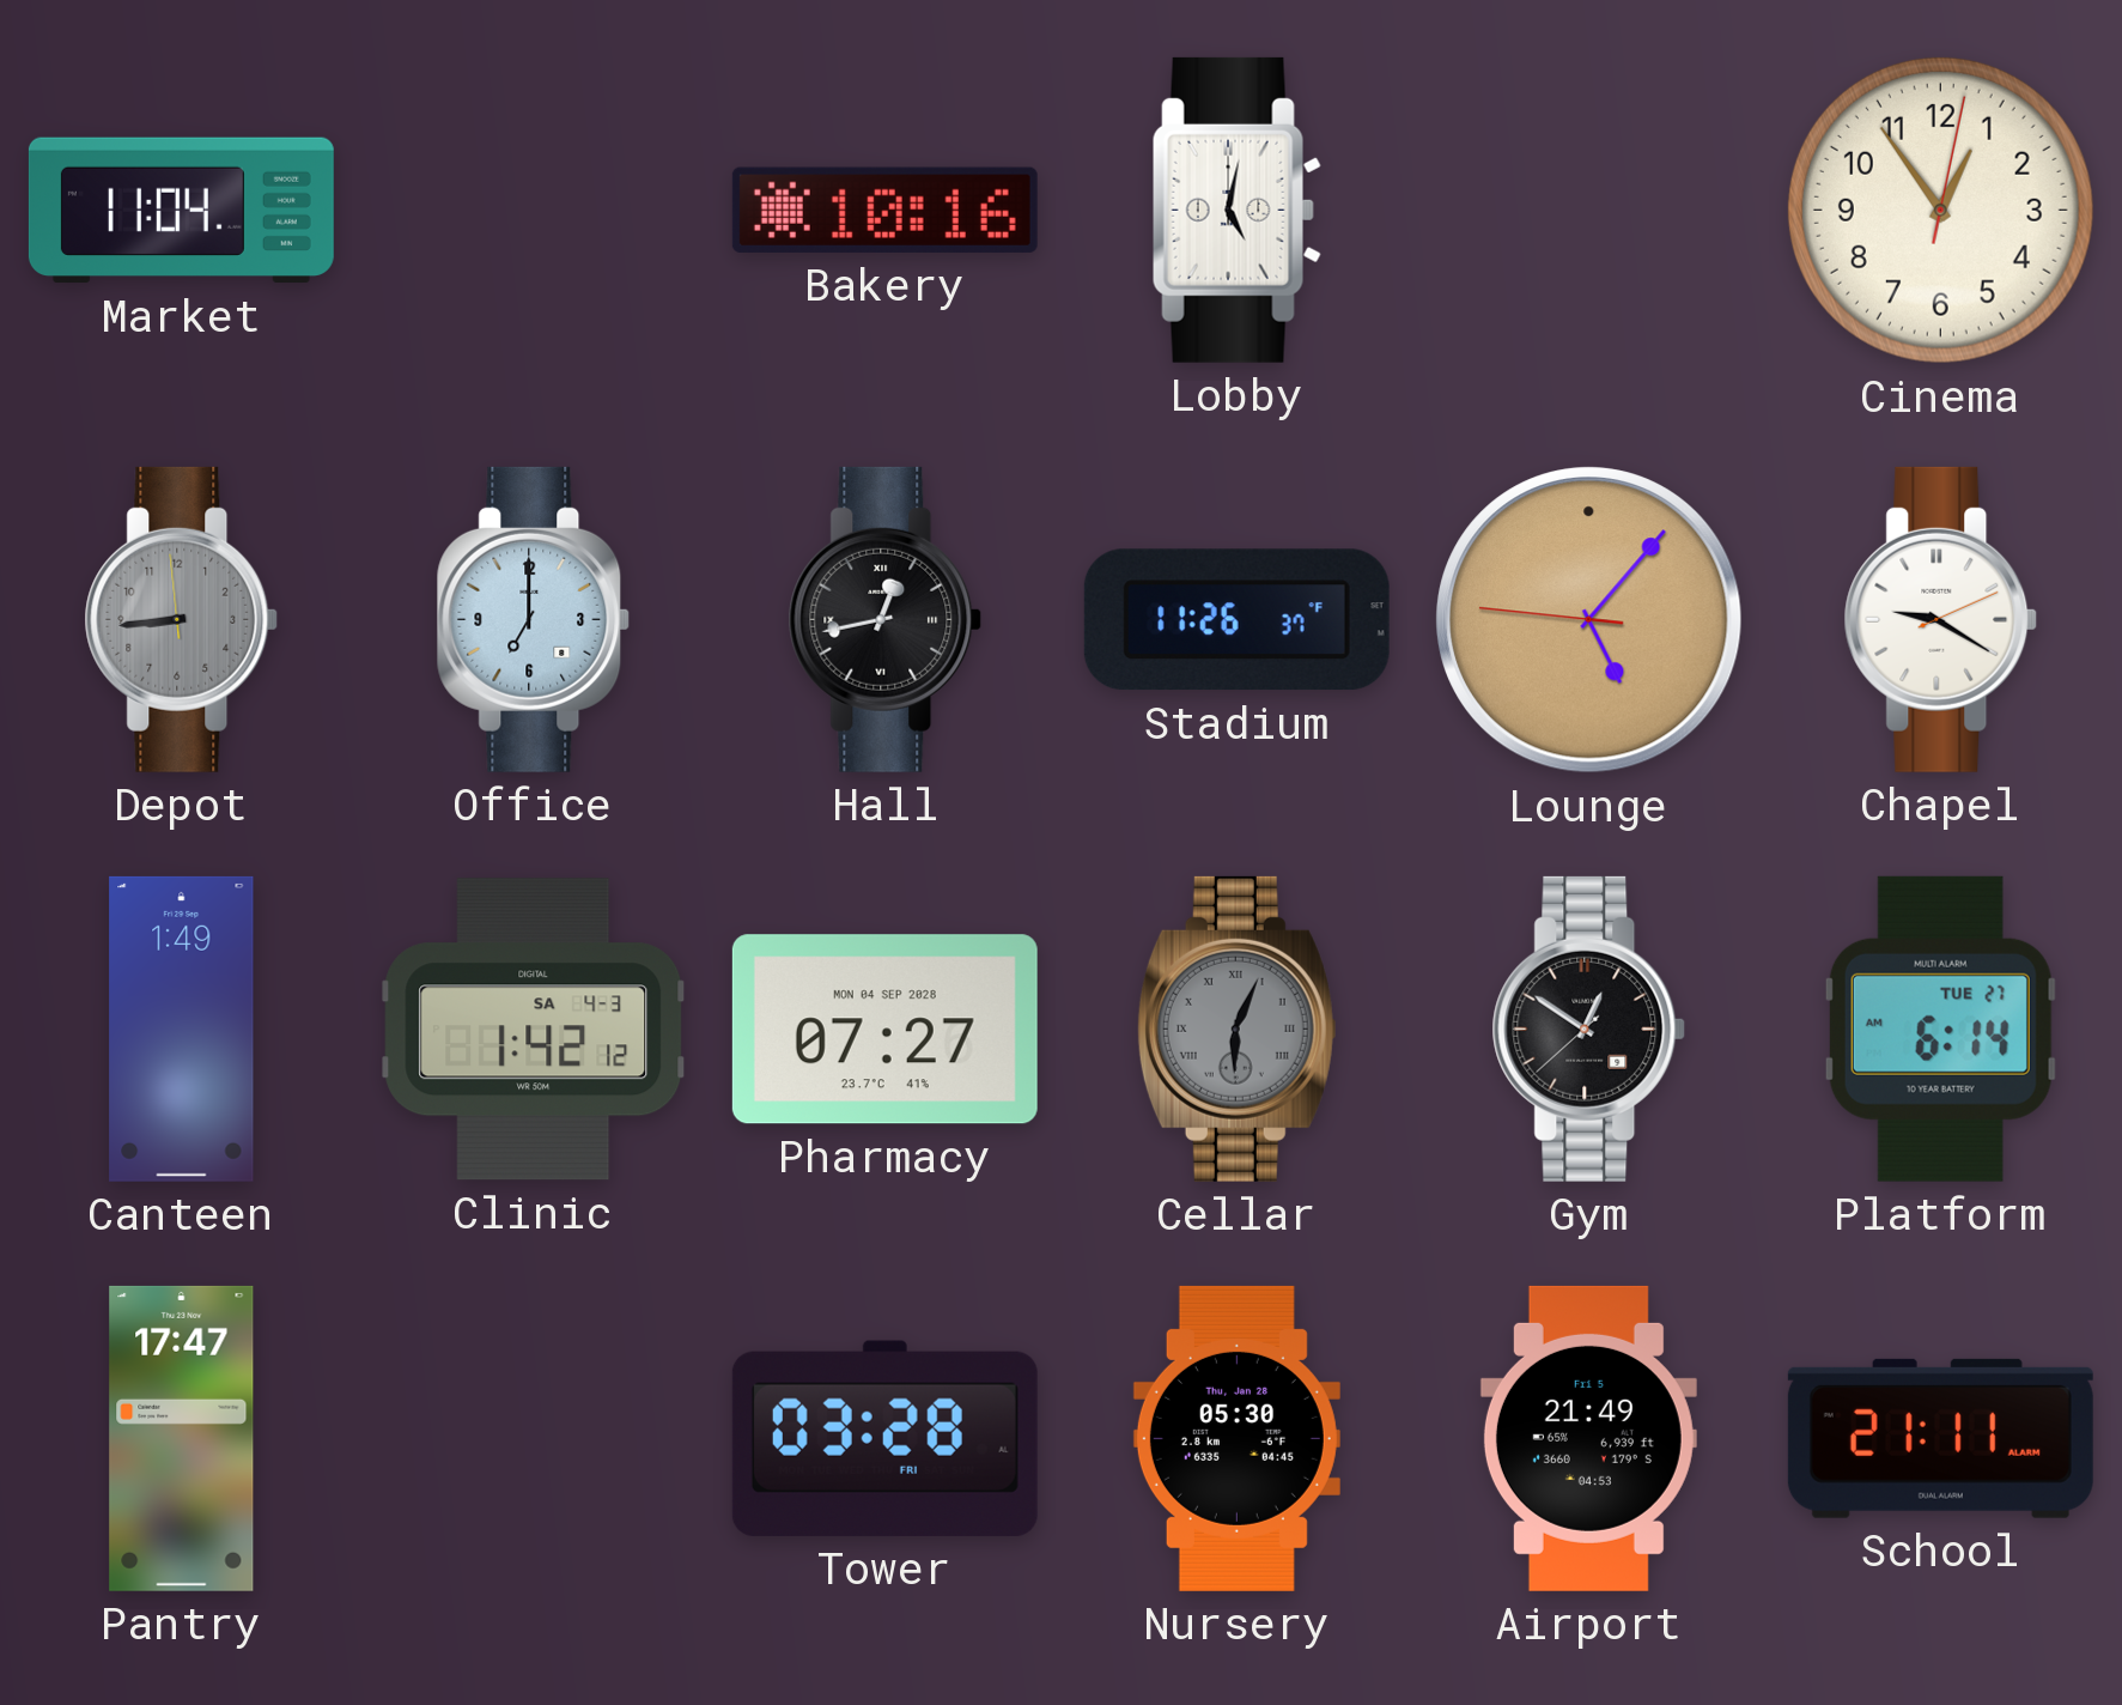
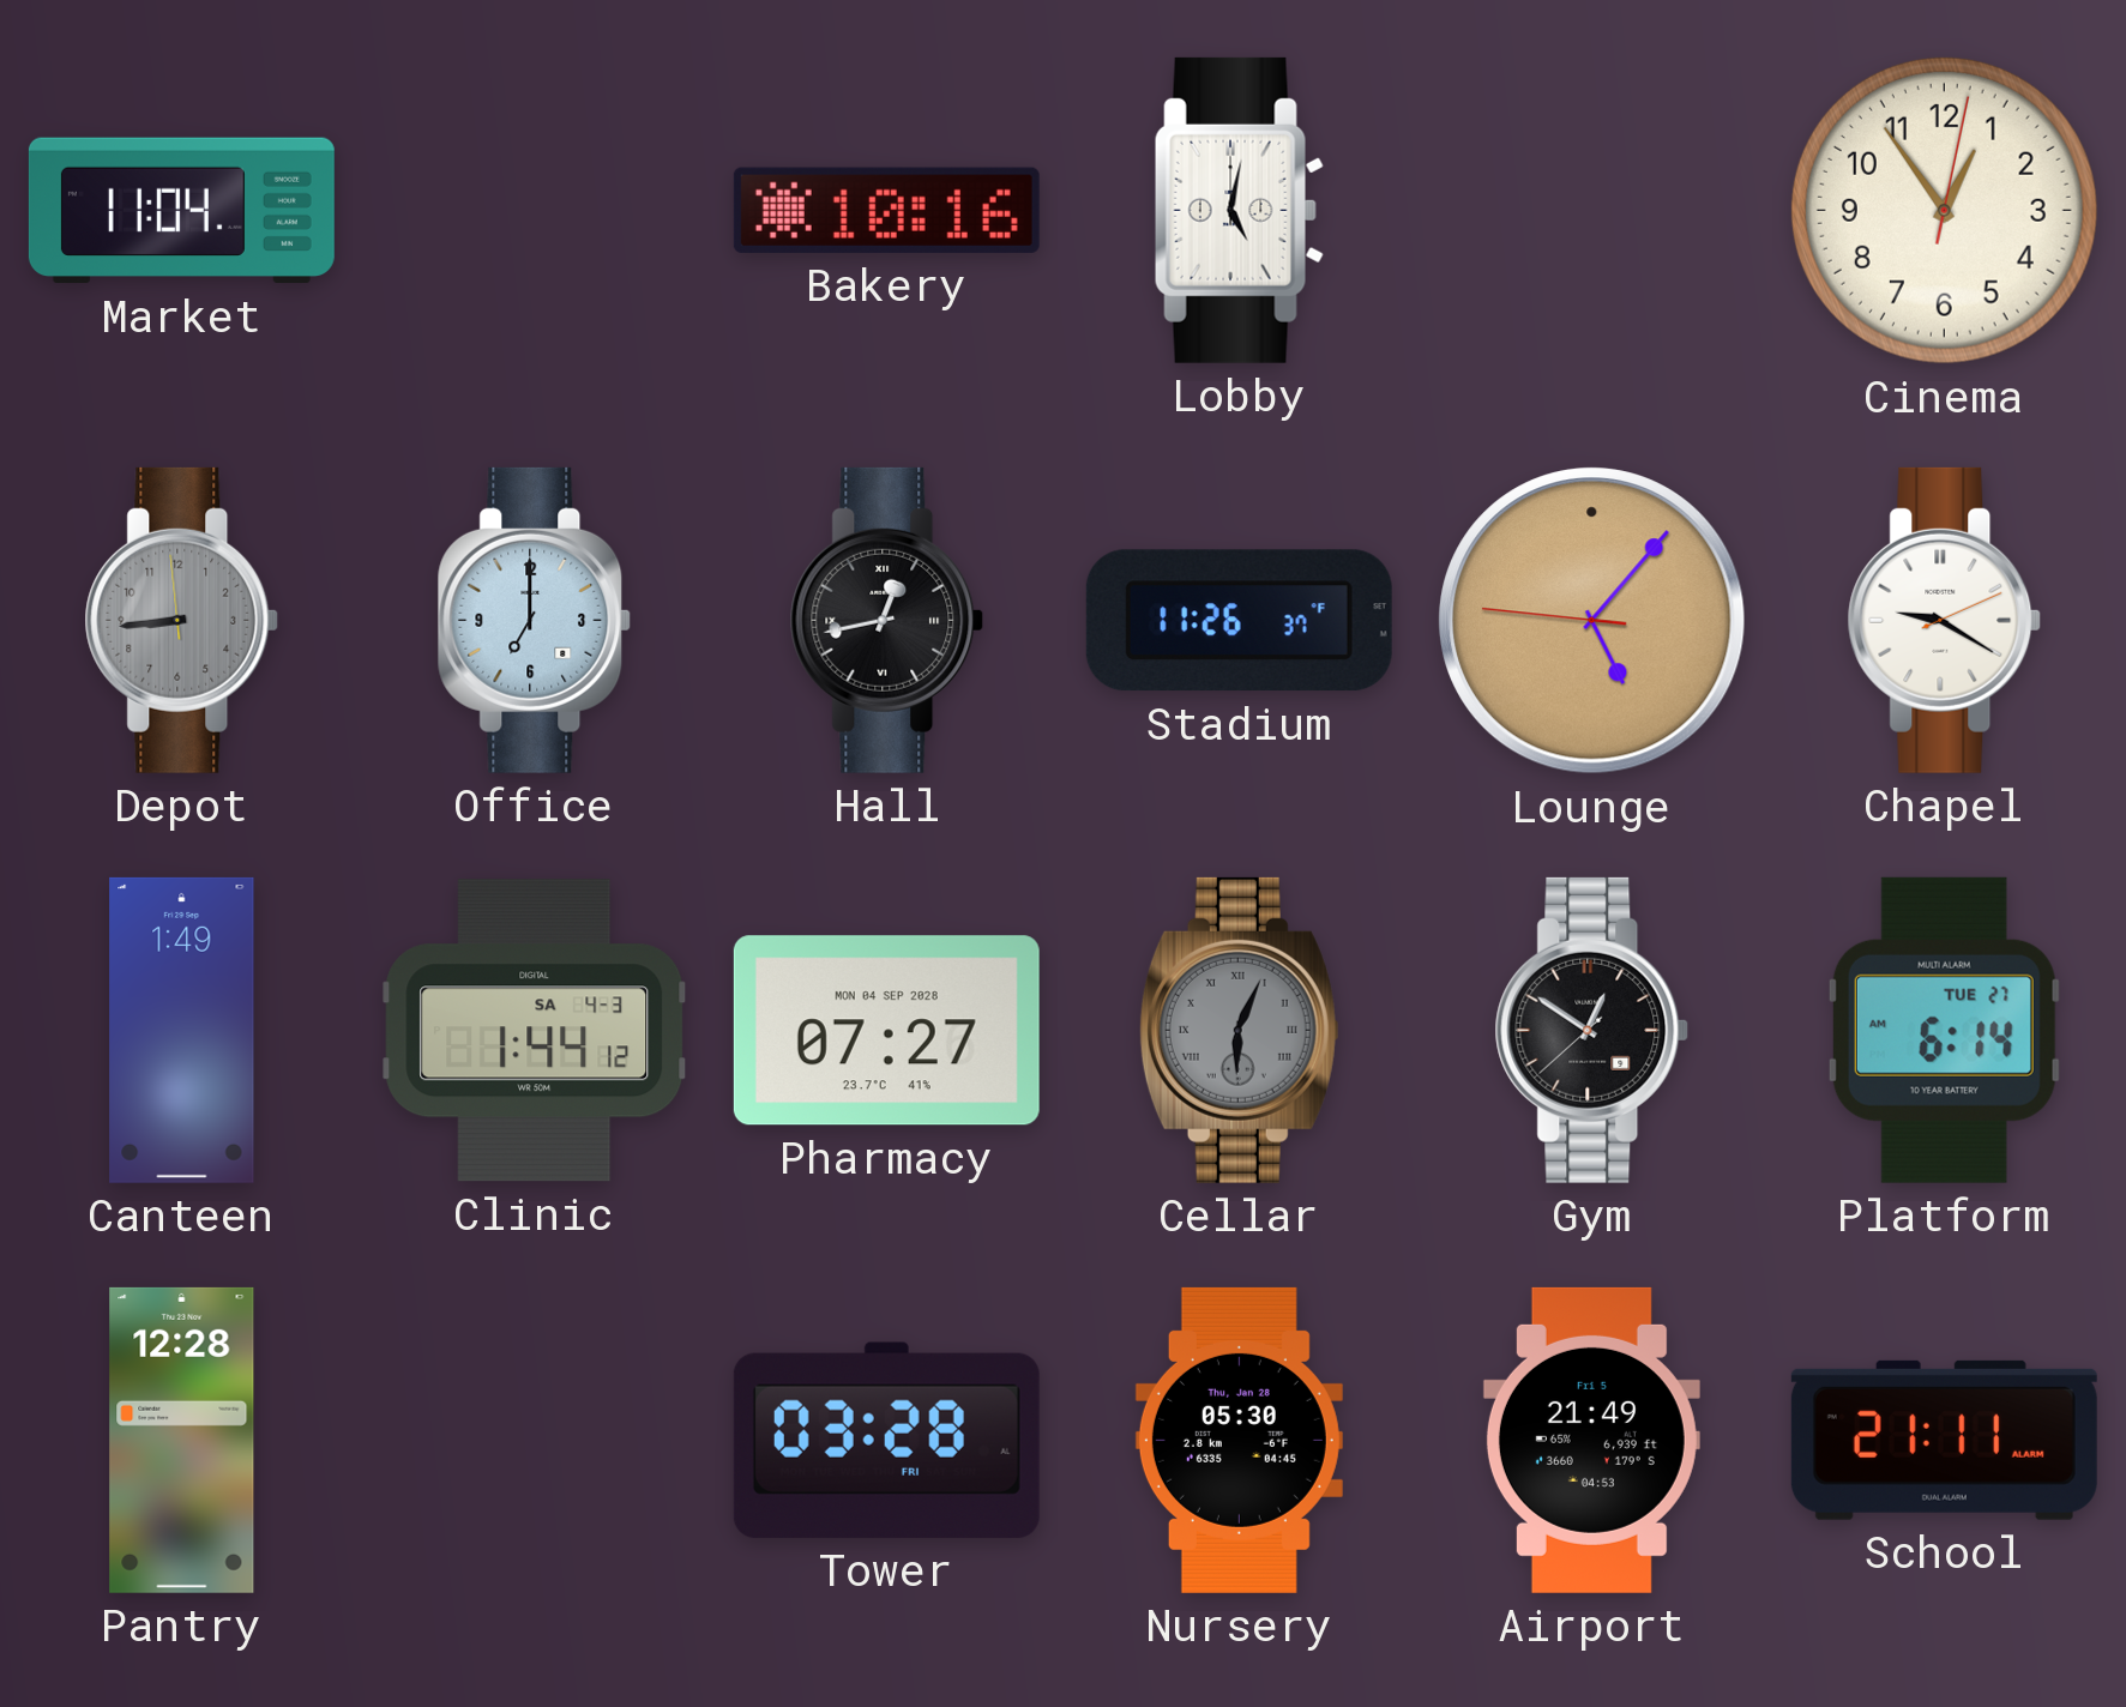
Clinic: 1:42 -> 1:44 (535, 1031)
Pantry: 17:47 -> 12:28 (182, 1440)
